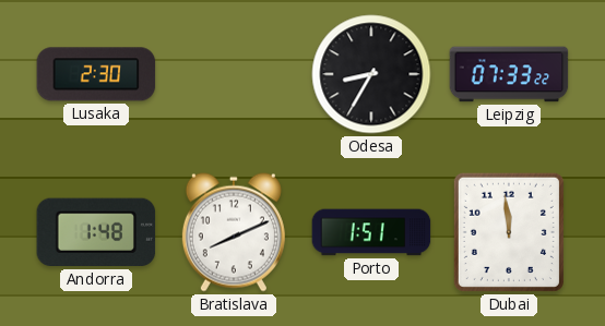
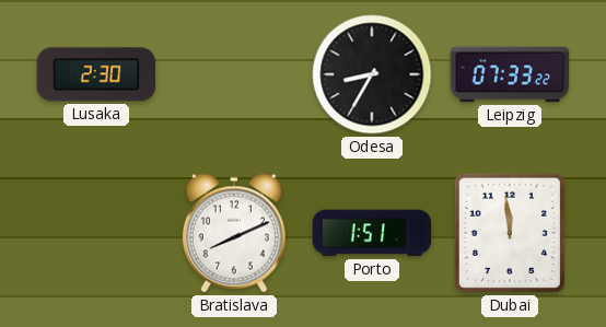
Andorra: 1:48 -> none (96, 232)
